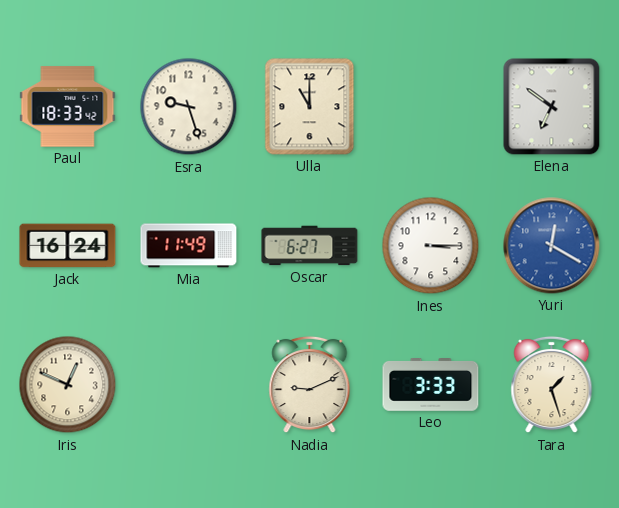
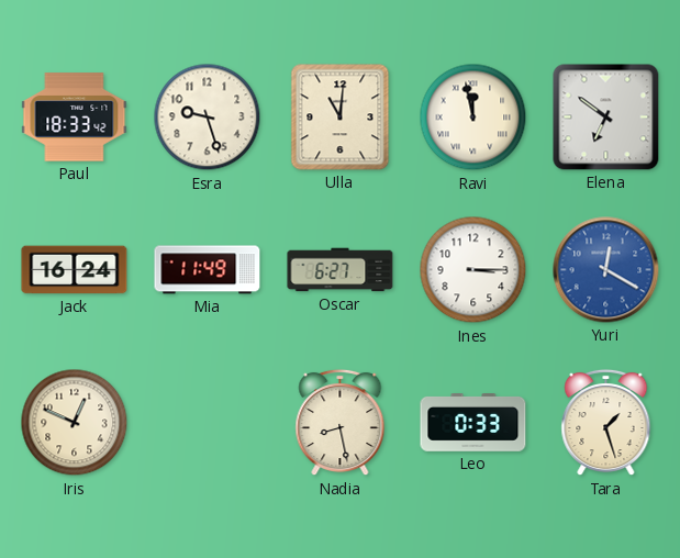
Ulla: 11:00 -> 11:01 (341, 118)
Ravi: none -> 11:58 (473, 118)
Nadia: 9:11 -> 8:28 (341, 423)
Leo: 3:33 -> 0:33 (473, 423)
